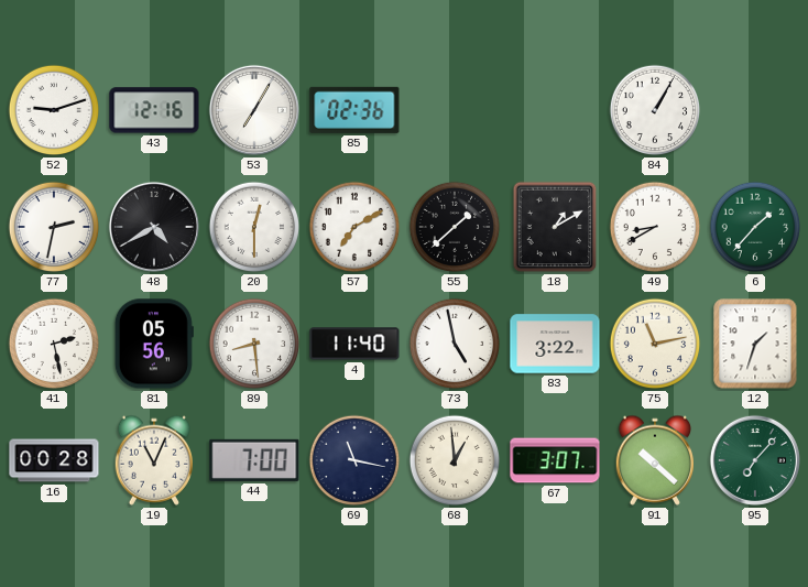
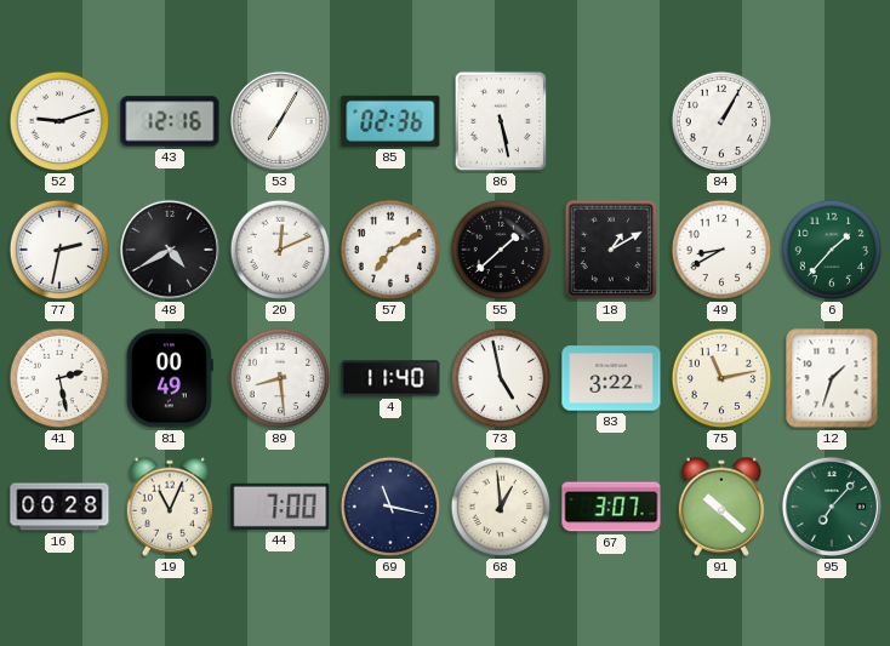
86: none -> 5:28 (501, 121)
20: 12:30 -> 12:11 (280, 250)
81: 05:56 -> 00:49 (170, 378)
